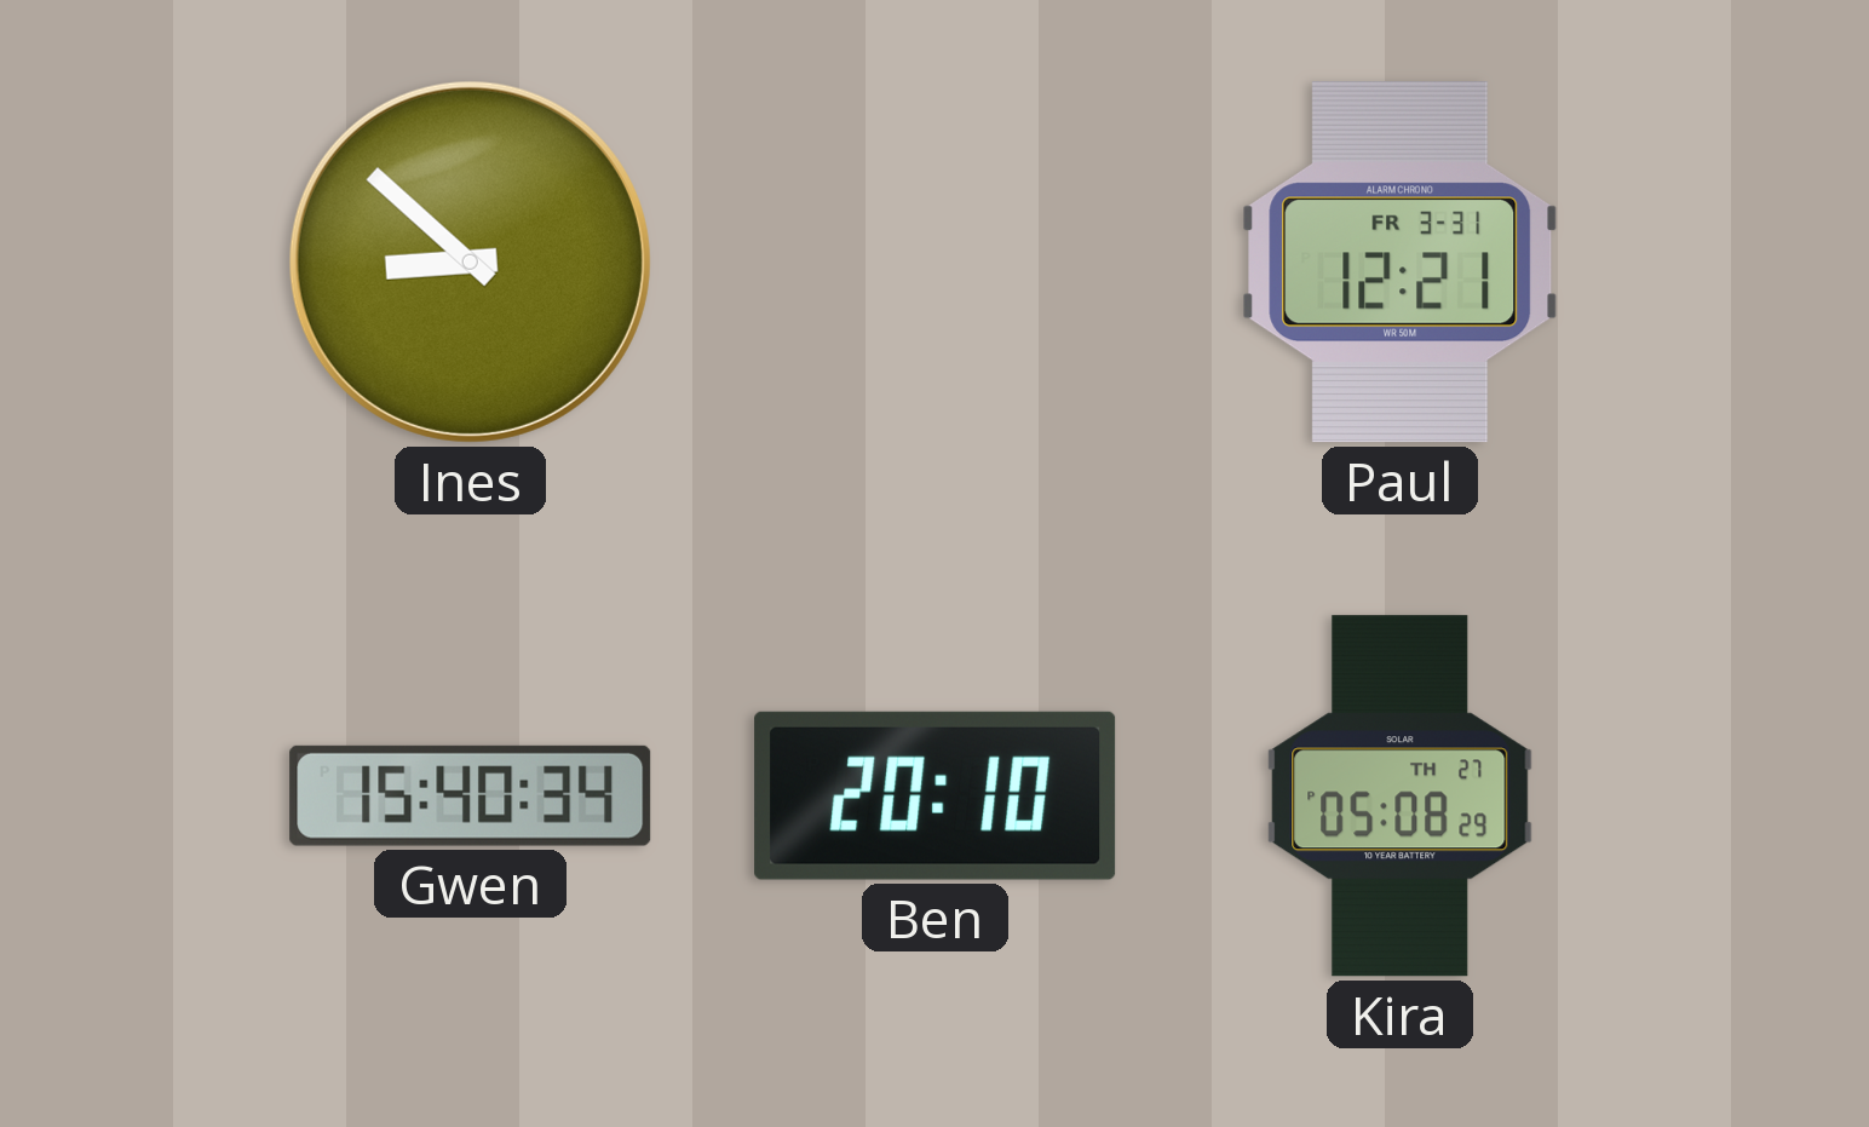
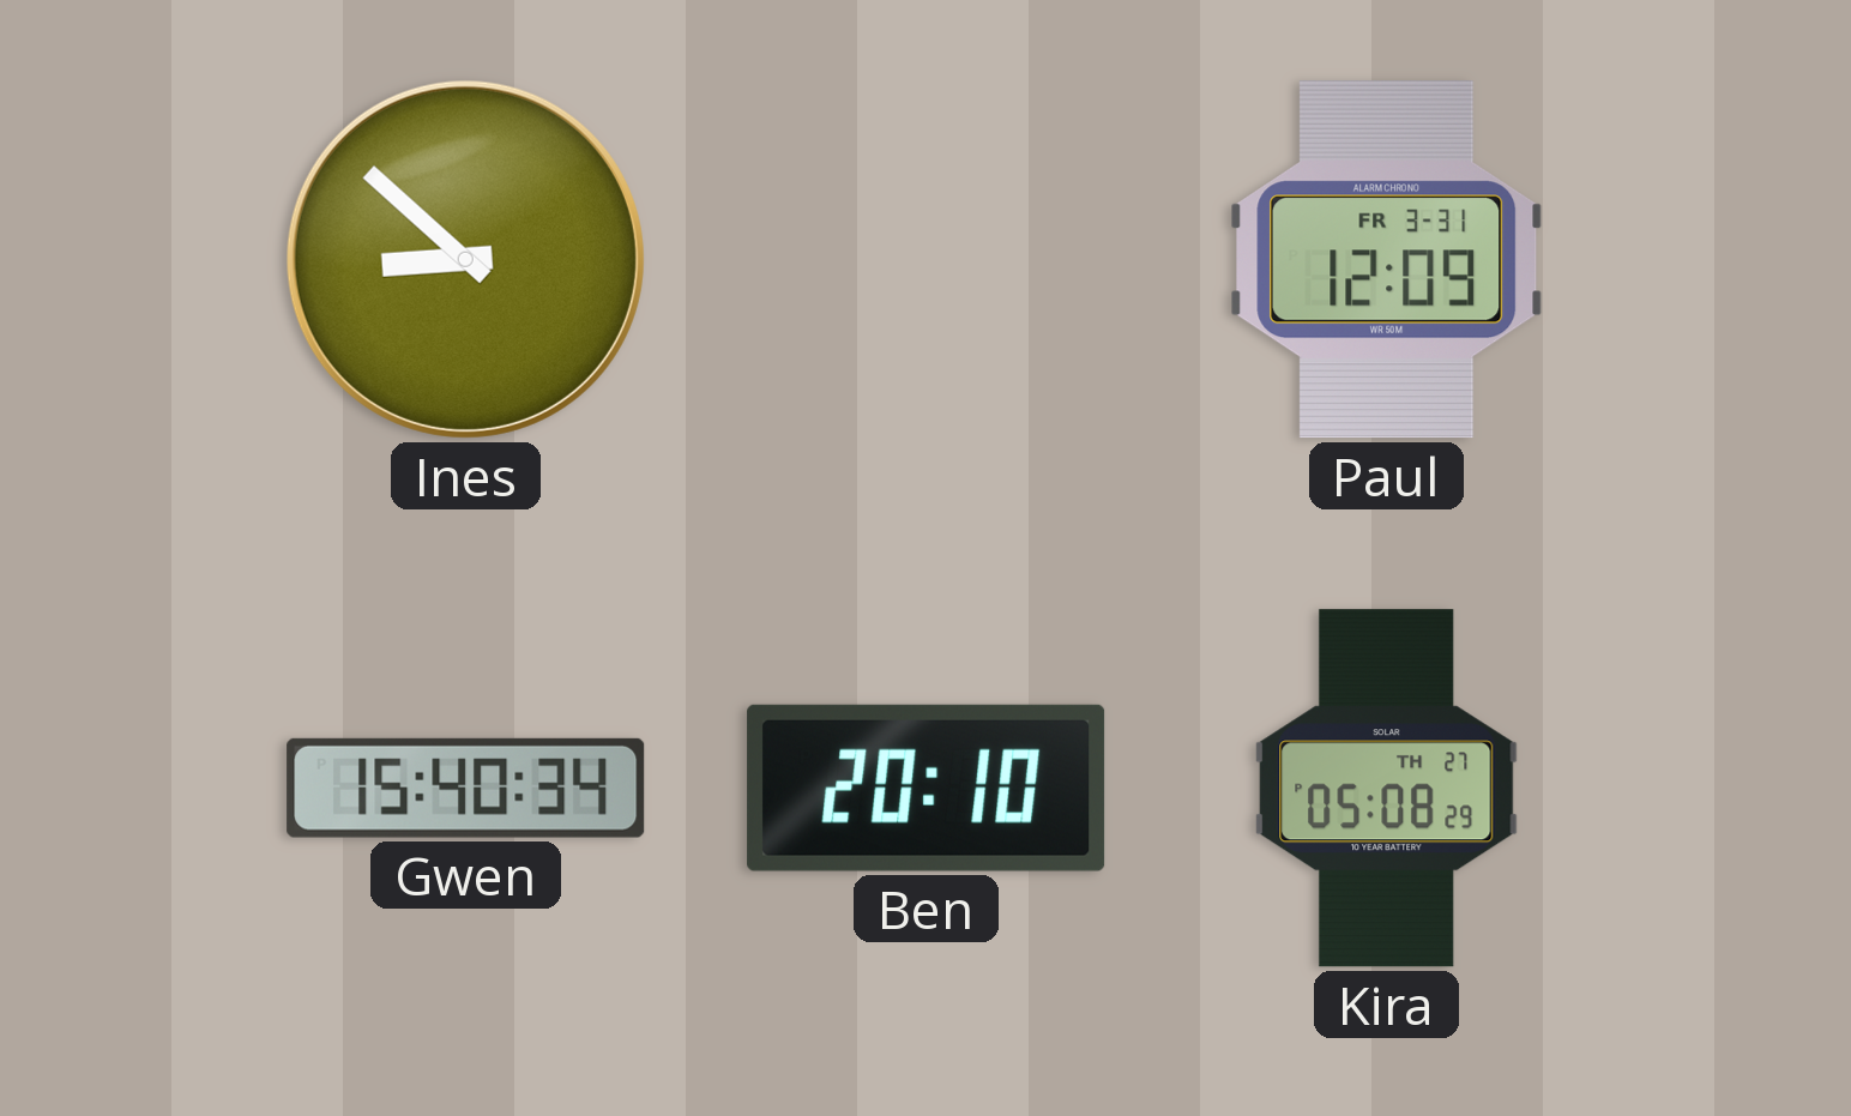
Paul: 12:21 -> 12:09 (1387, 260)
